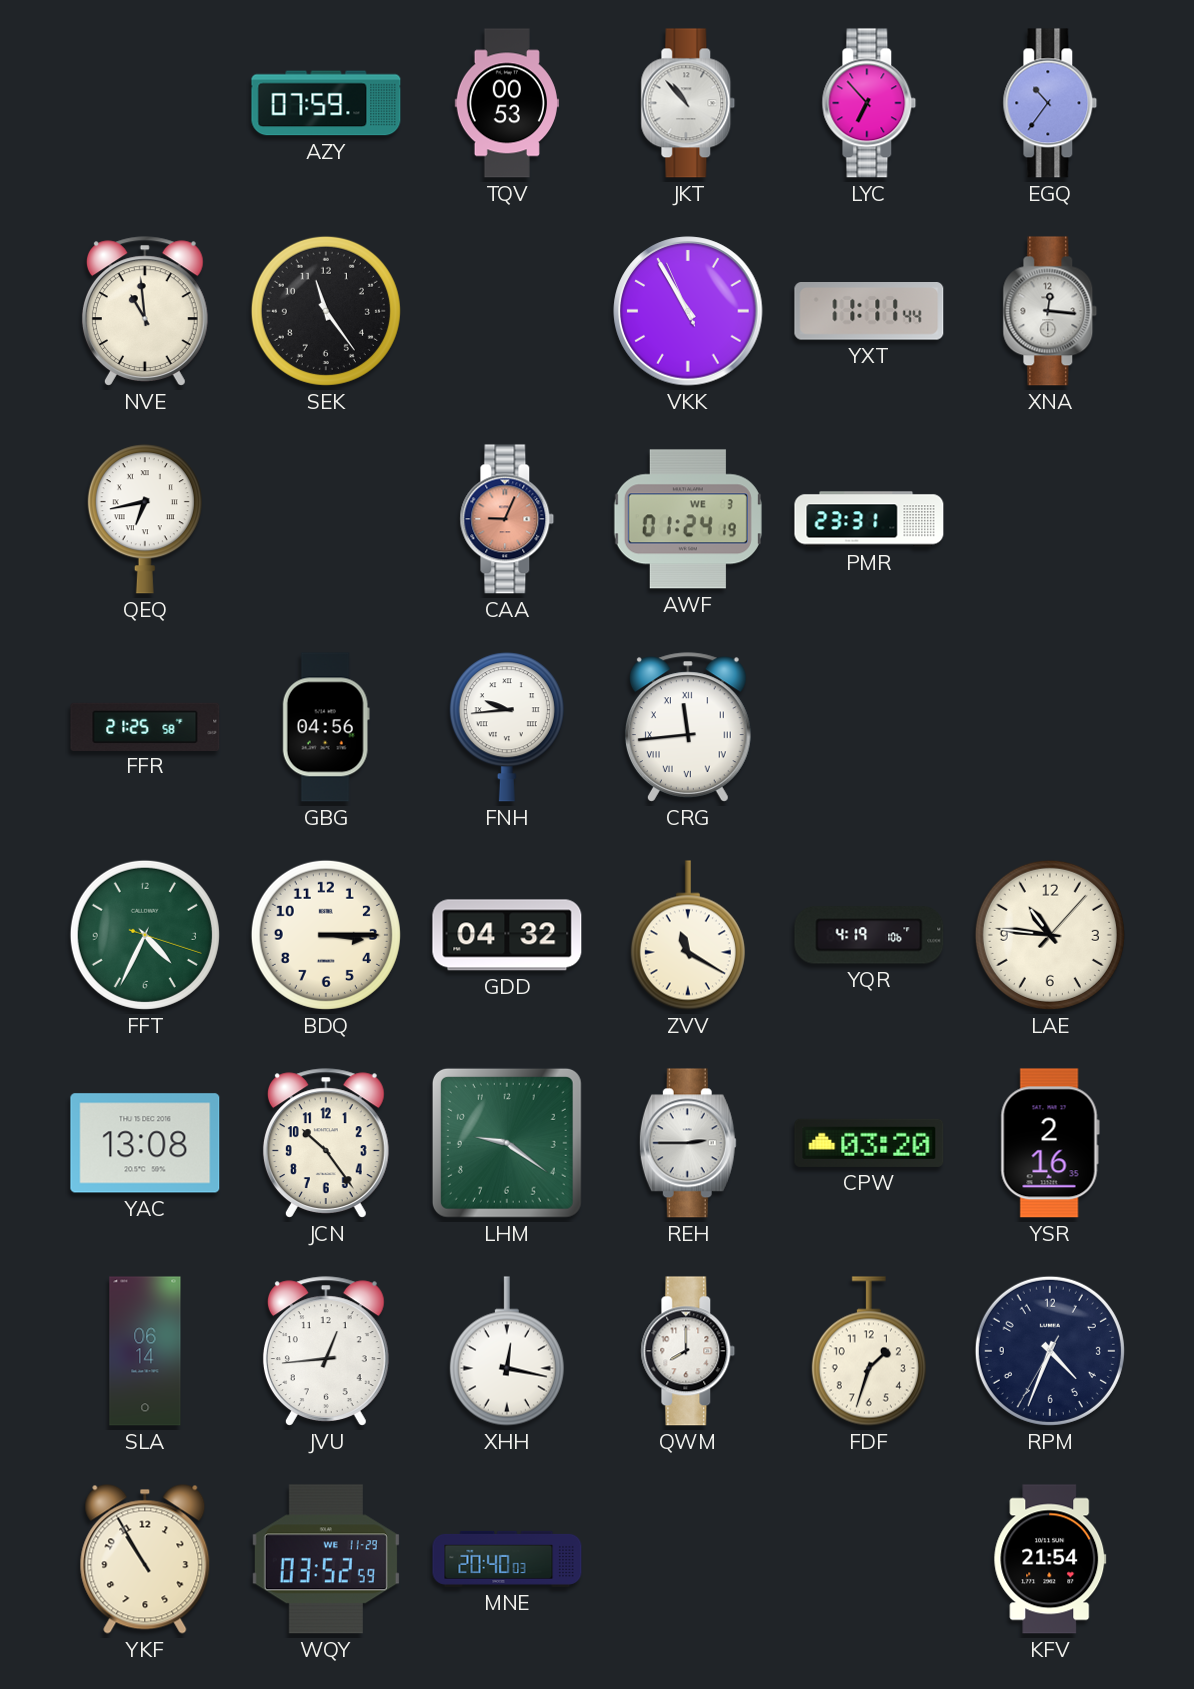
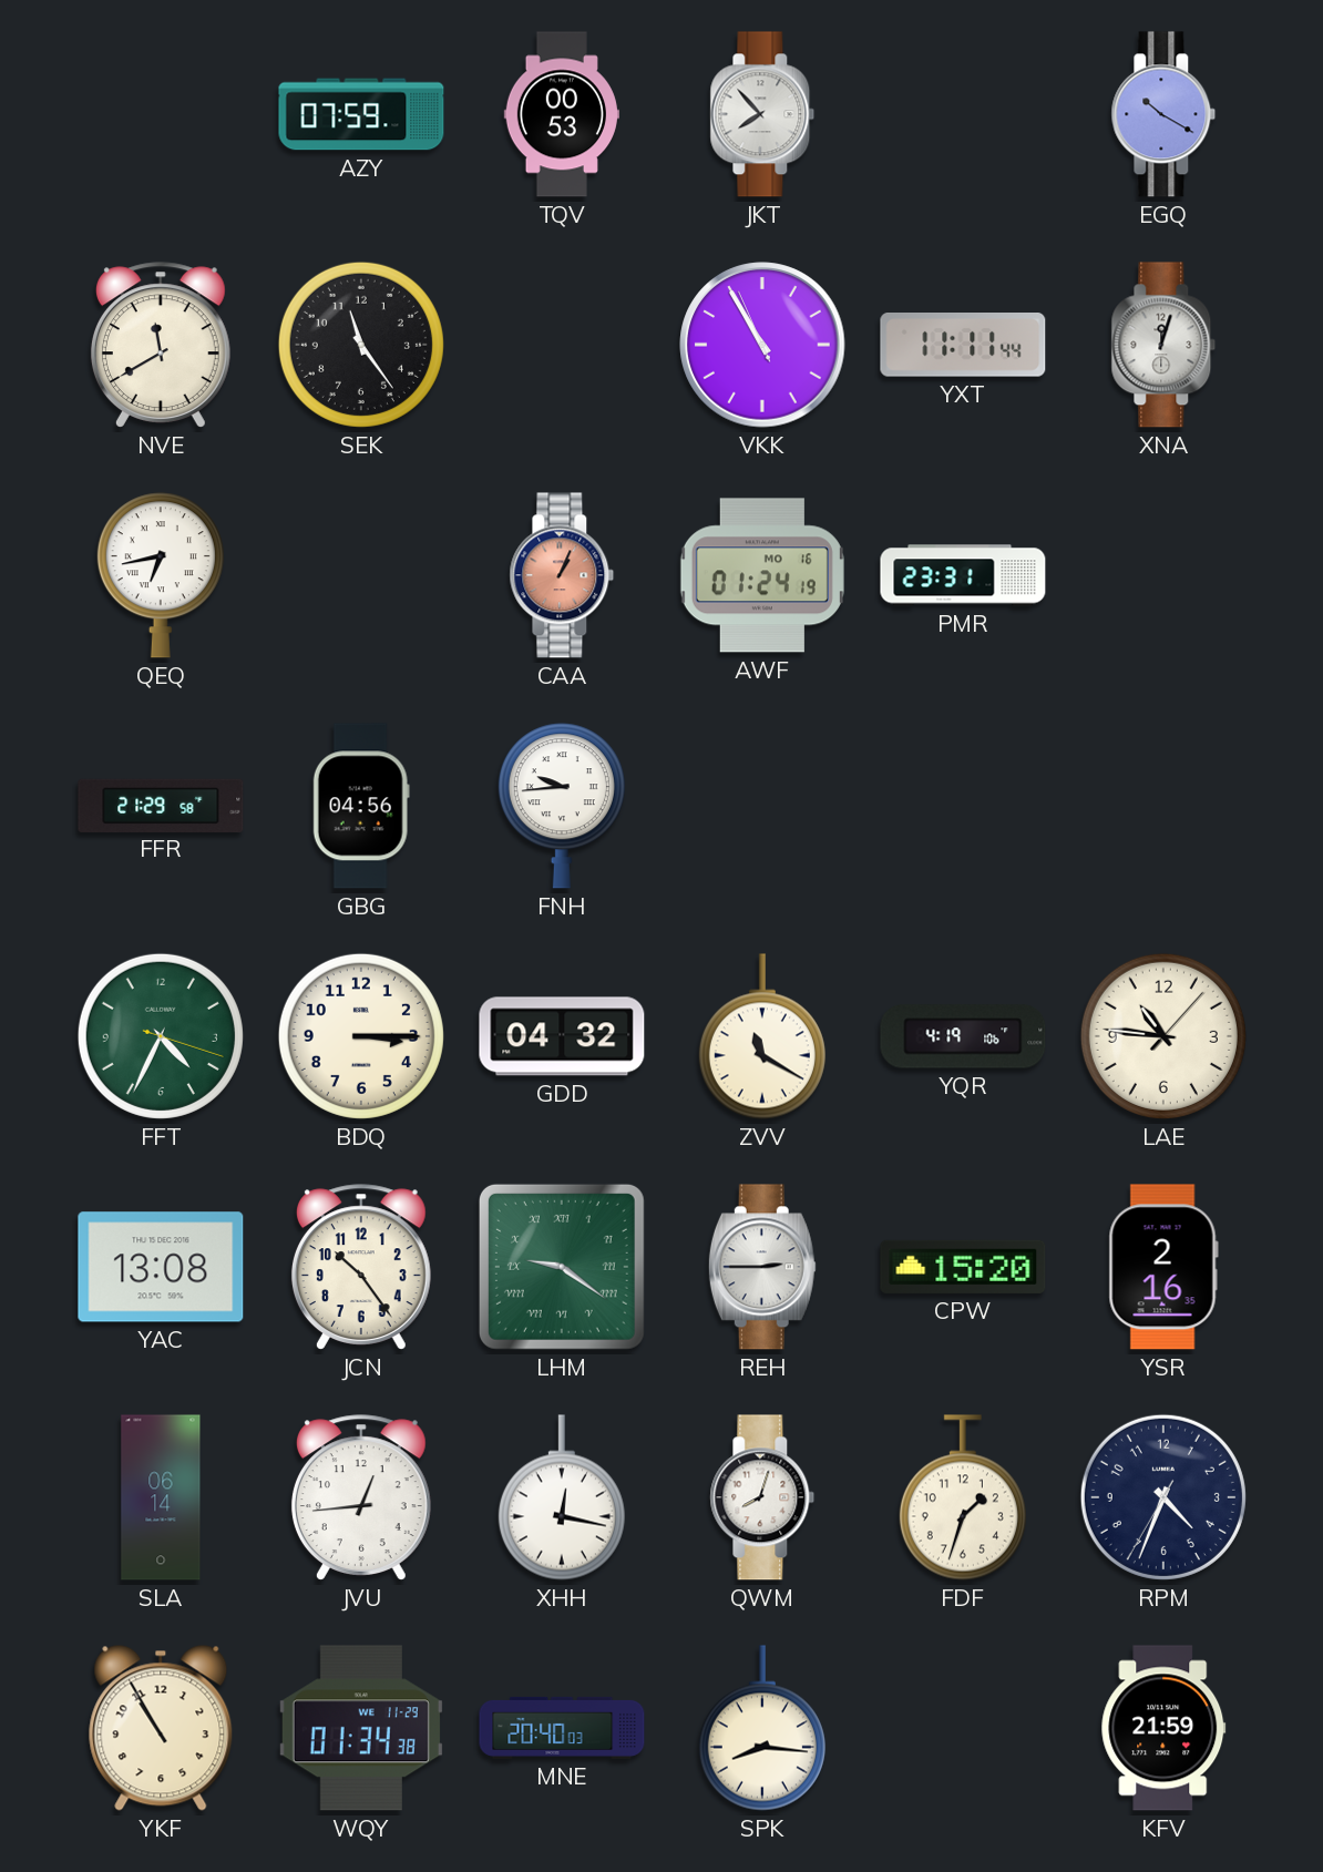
JKT: 10:53 -> 7:53 (762, 114)
LYC: 6:53 -> none (869, 103)
EGQ: 10:36 -> 10:20 (1163, 114)
NVE: 10:59 -> 11:40 (161, 345)
XNA: 12:16 -> 12:03 (1163, 345)
CAA: 9:04 -> 1:04 (562, 575)
AWF date: WE 3 -> MO 16 (762, 575)
FFR: 21:25 -> 21:29 (161, 805)
CRG: 11:44 -> none (688, 727)
LHM numerals: Arabic -> Roman (562, 1267)
CPW: 03:20 -> 15:20 (963, 1267)
QWM: 8:00 -> 8:03 (762, 1497)
WQY: 03:52 -> 01:34 (361, 1728)
SPK: none -> 8:16 (762, 1728)
KFV: 21:54 -> 21:59 (1163, 1728)
